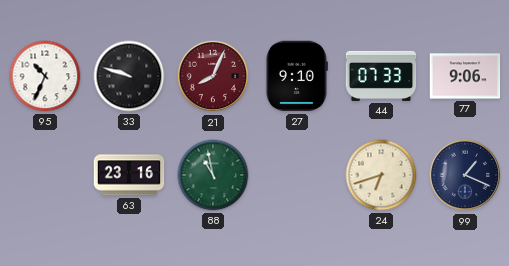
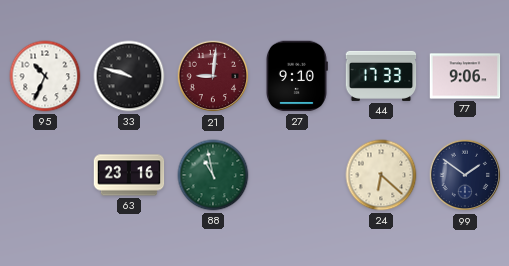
21: 8:04 -> 9:01 (213, 76)
44: 07:33 -> 17:33 (381, 76)
24: 6:42 -> 6:22 (381, 175)
99: 1:19 -> 1:51 (465, 175)
